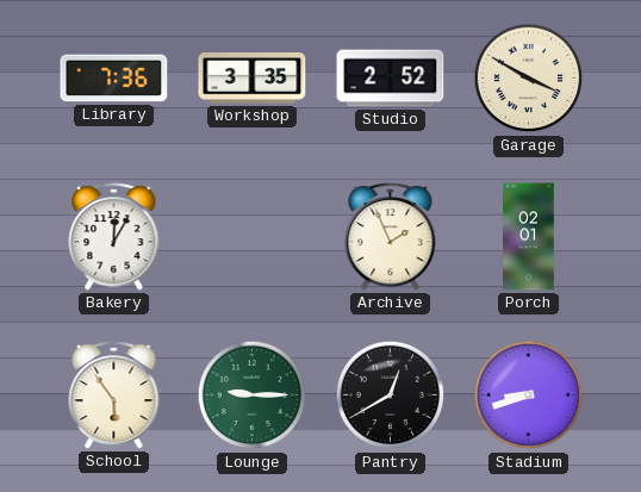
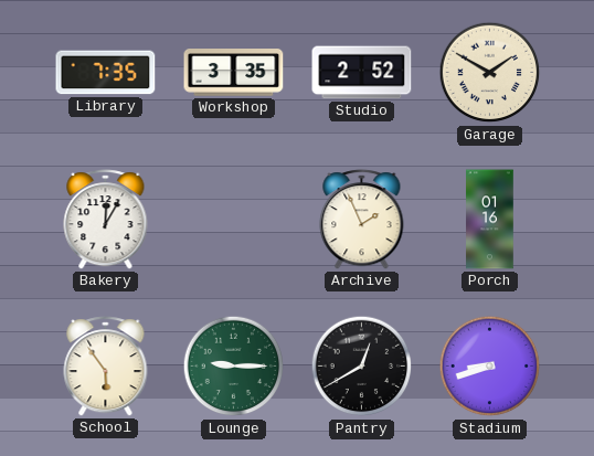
Library: 7:36 -> 7:35 (106, 73)
Garage: 3:50 -> 1:50 (490, 73)
Porch: 02:01 -> 01:16 (490, 220)
